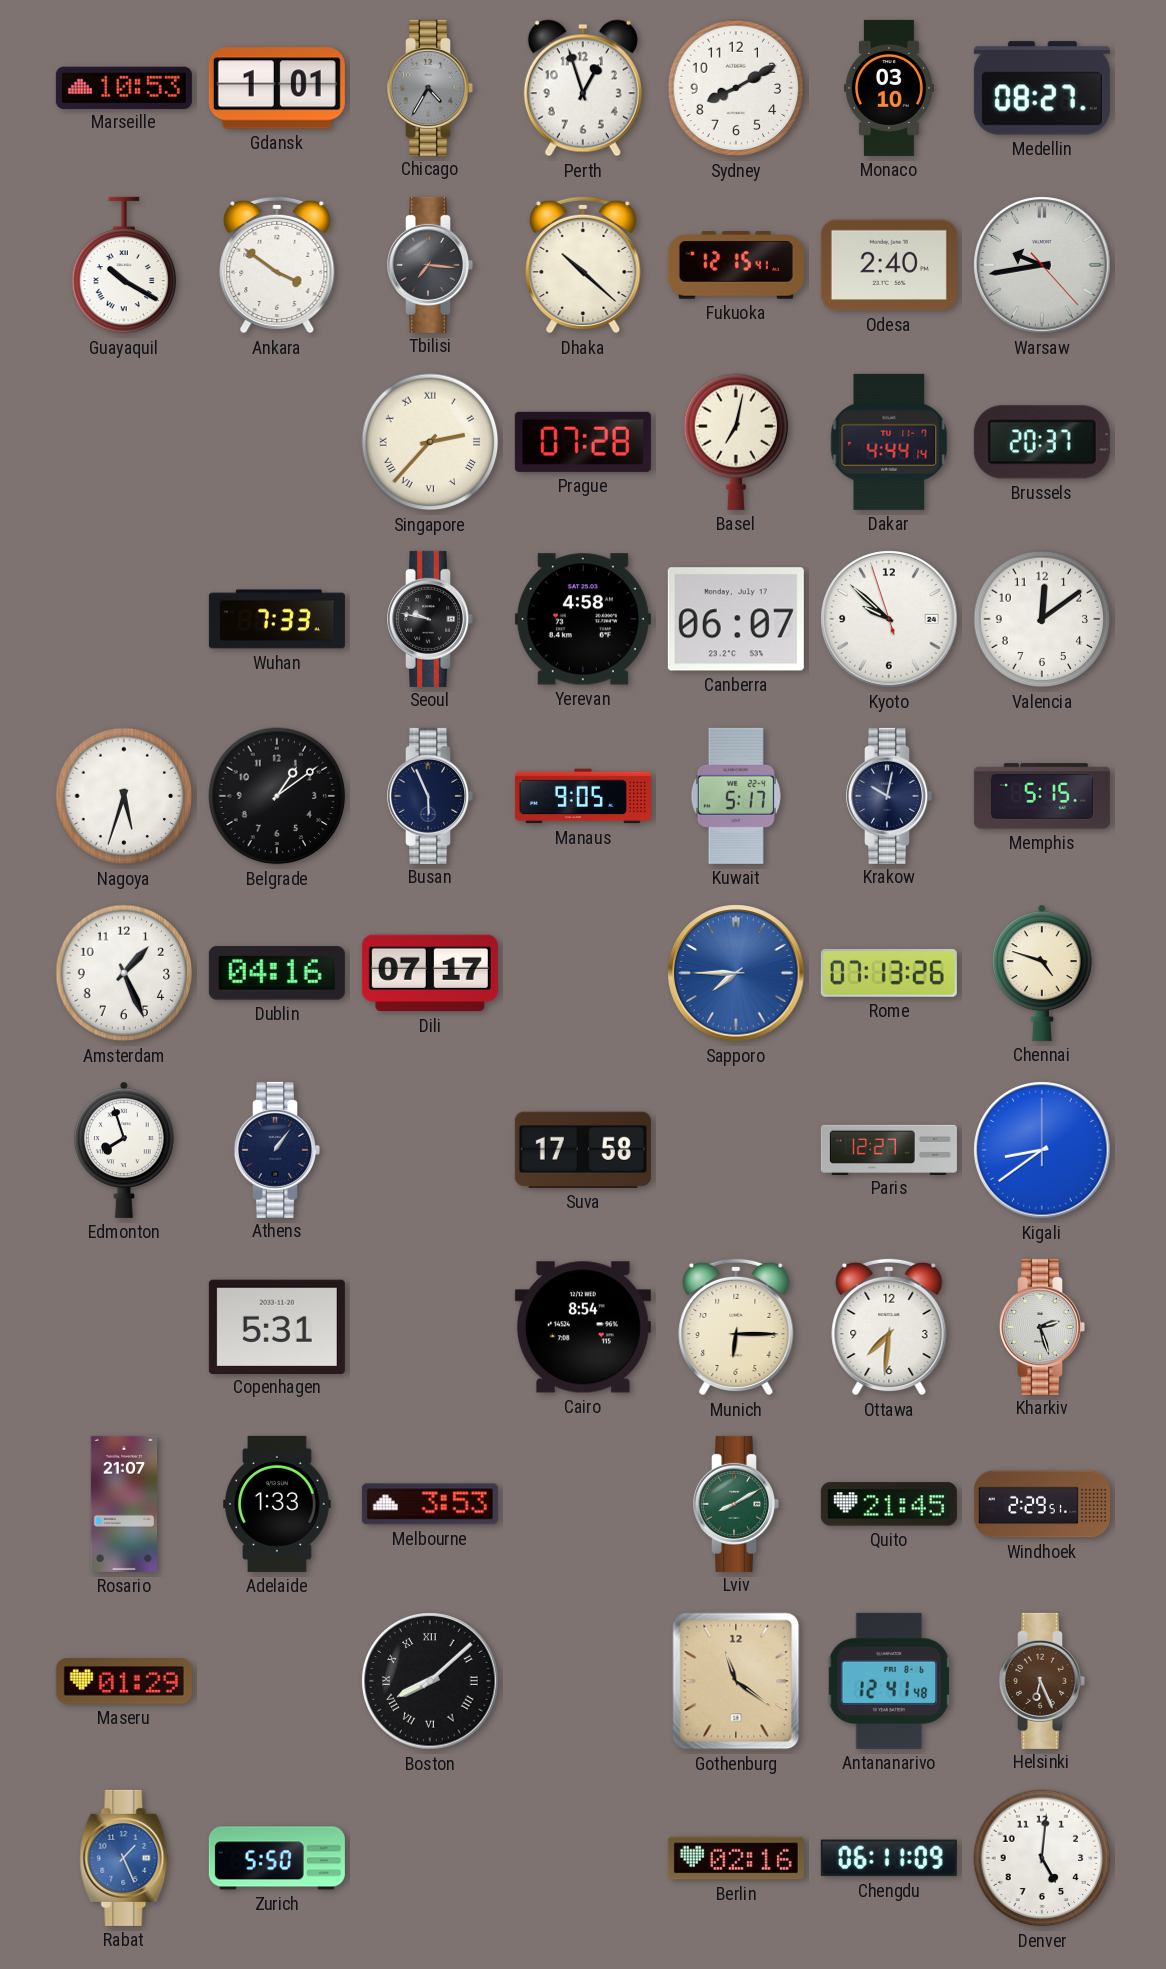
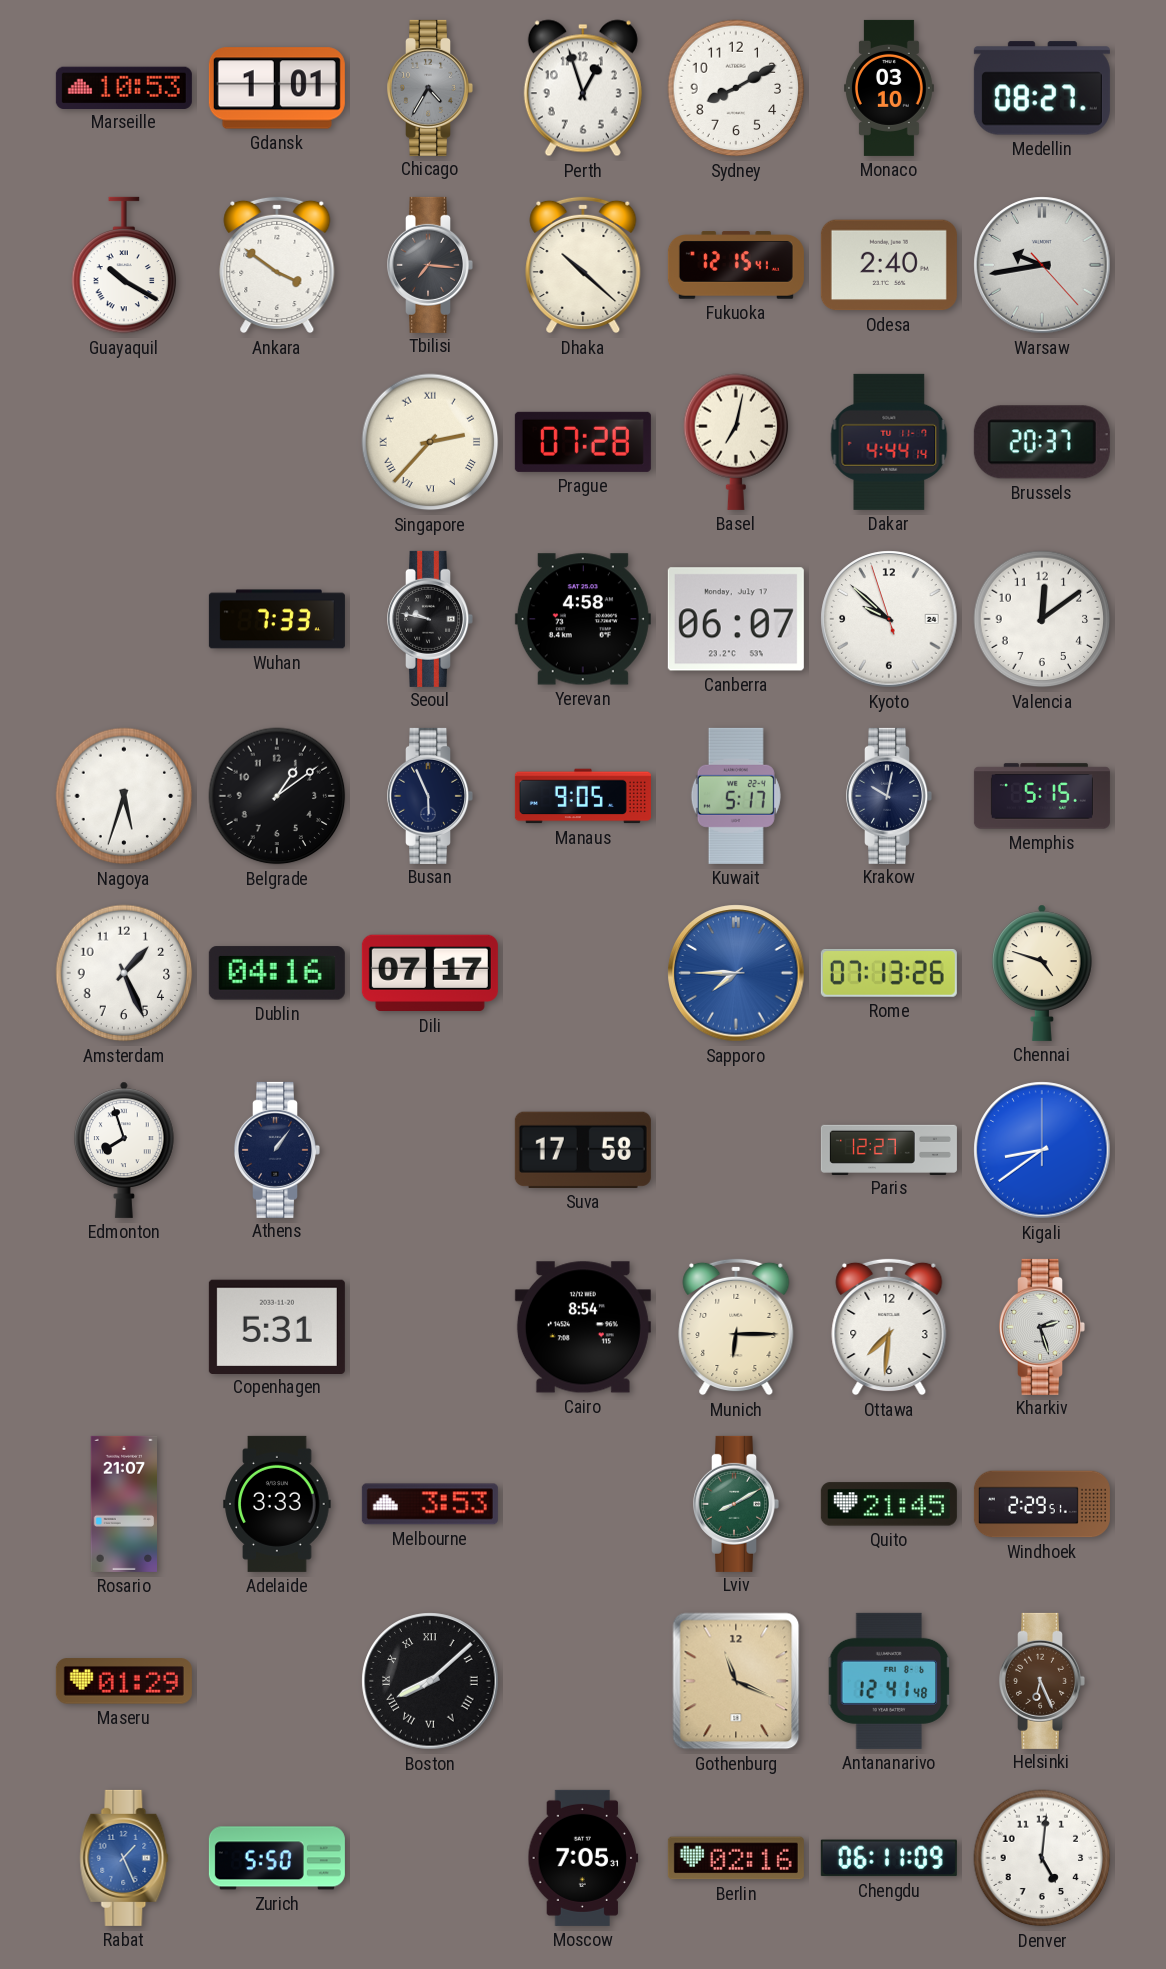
Adelaide: 1:33 -> 3:33 (277, 1504)
Gothenburg: 11:21 -> 11:19 (736, 1681)
Moscow: none -> 7:05 (583, 1858)
